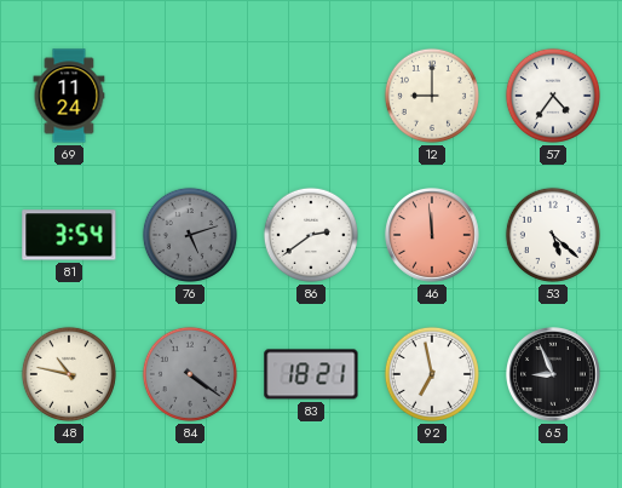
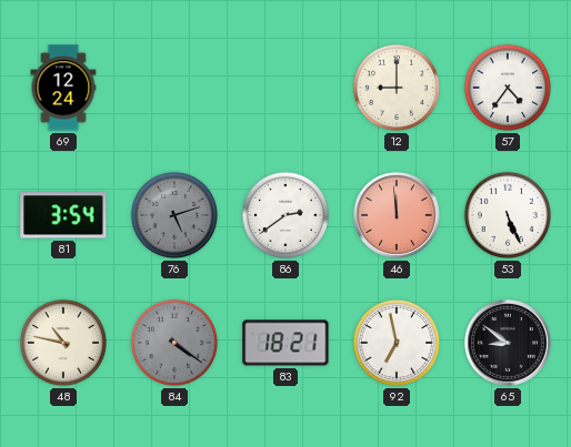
69: 11:24 -> 12:24 (63, 88)
53: 5:22 -> 5:26 (508, 215)
65: 8:56 -> 8:51 (509, 344)
